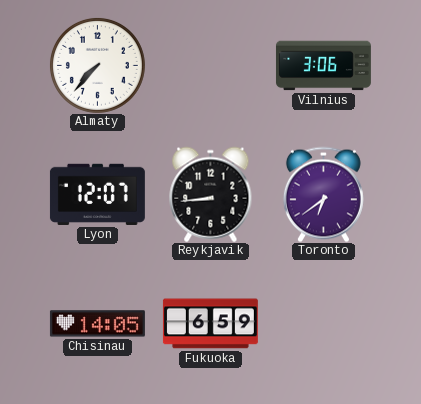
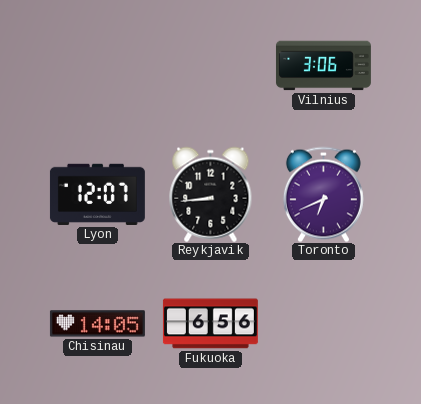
Almaty: 7:37 -> none (97, 65)
Toronto: 6:39 -> 6:41 (323, 194)
Fukuoka: 6:59 -> 6:56 (210, 324)
